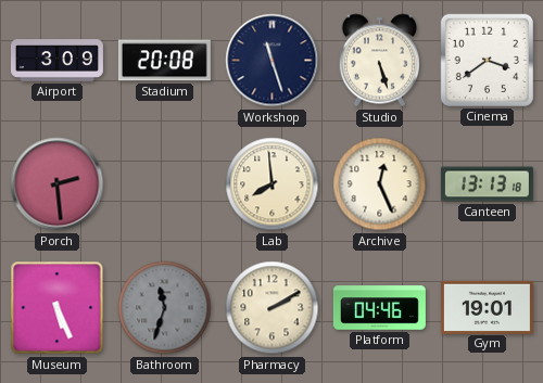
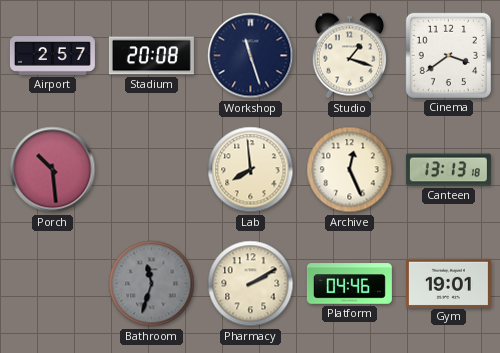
Airport: 3:09 -> 2:57 (52, 56)
Studio: 5:27 -> 1:18 (349, 56)
Porch: 2:29 -> 10:29 (53, 170)
Museum: 5:26 -> none (58, 308)
